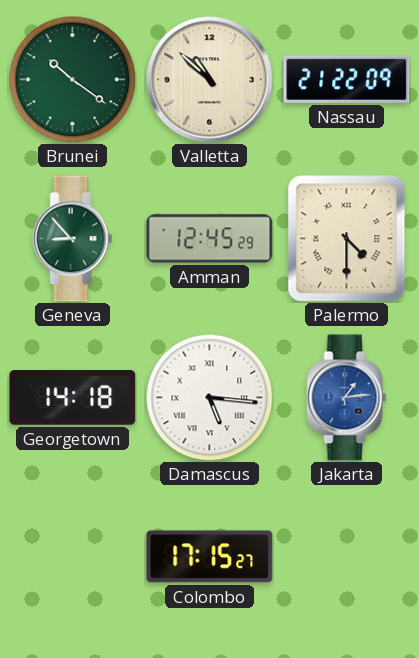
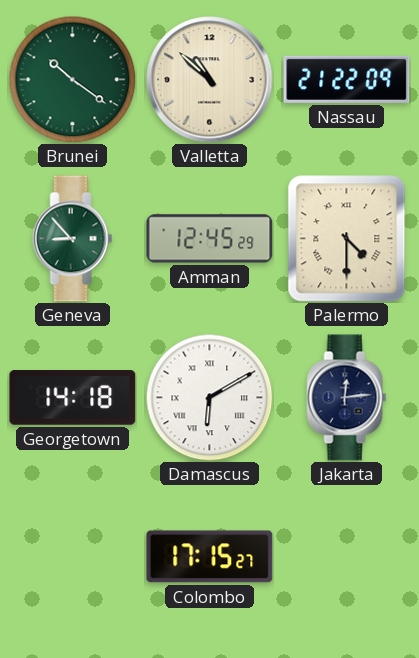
Damascus: 5:16 -> 6:10 (209, 397)
Jakarta: 1:14 -> 12:14 (347, 398)
Jakarta dial: blue -> navy (347, 398)
